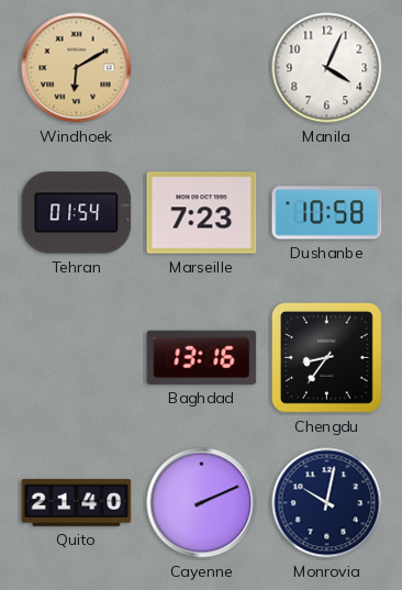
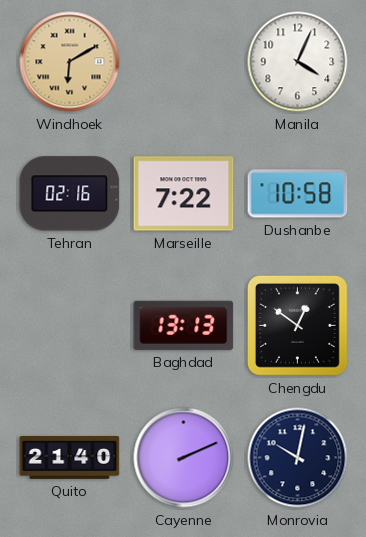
Tehran: 01:54 -> 02:16 (70, 194)
Marseille: 7:23 -> 7:22 (184, 194)
Baghdad: 13:16 -> 13:13 (184, 325)
Chengdu: 8:36 -> 12:51 (297, 325)
